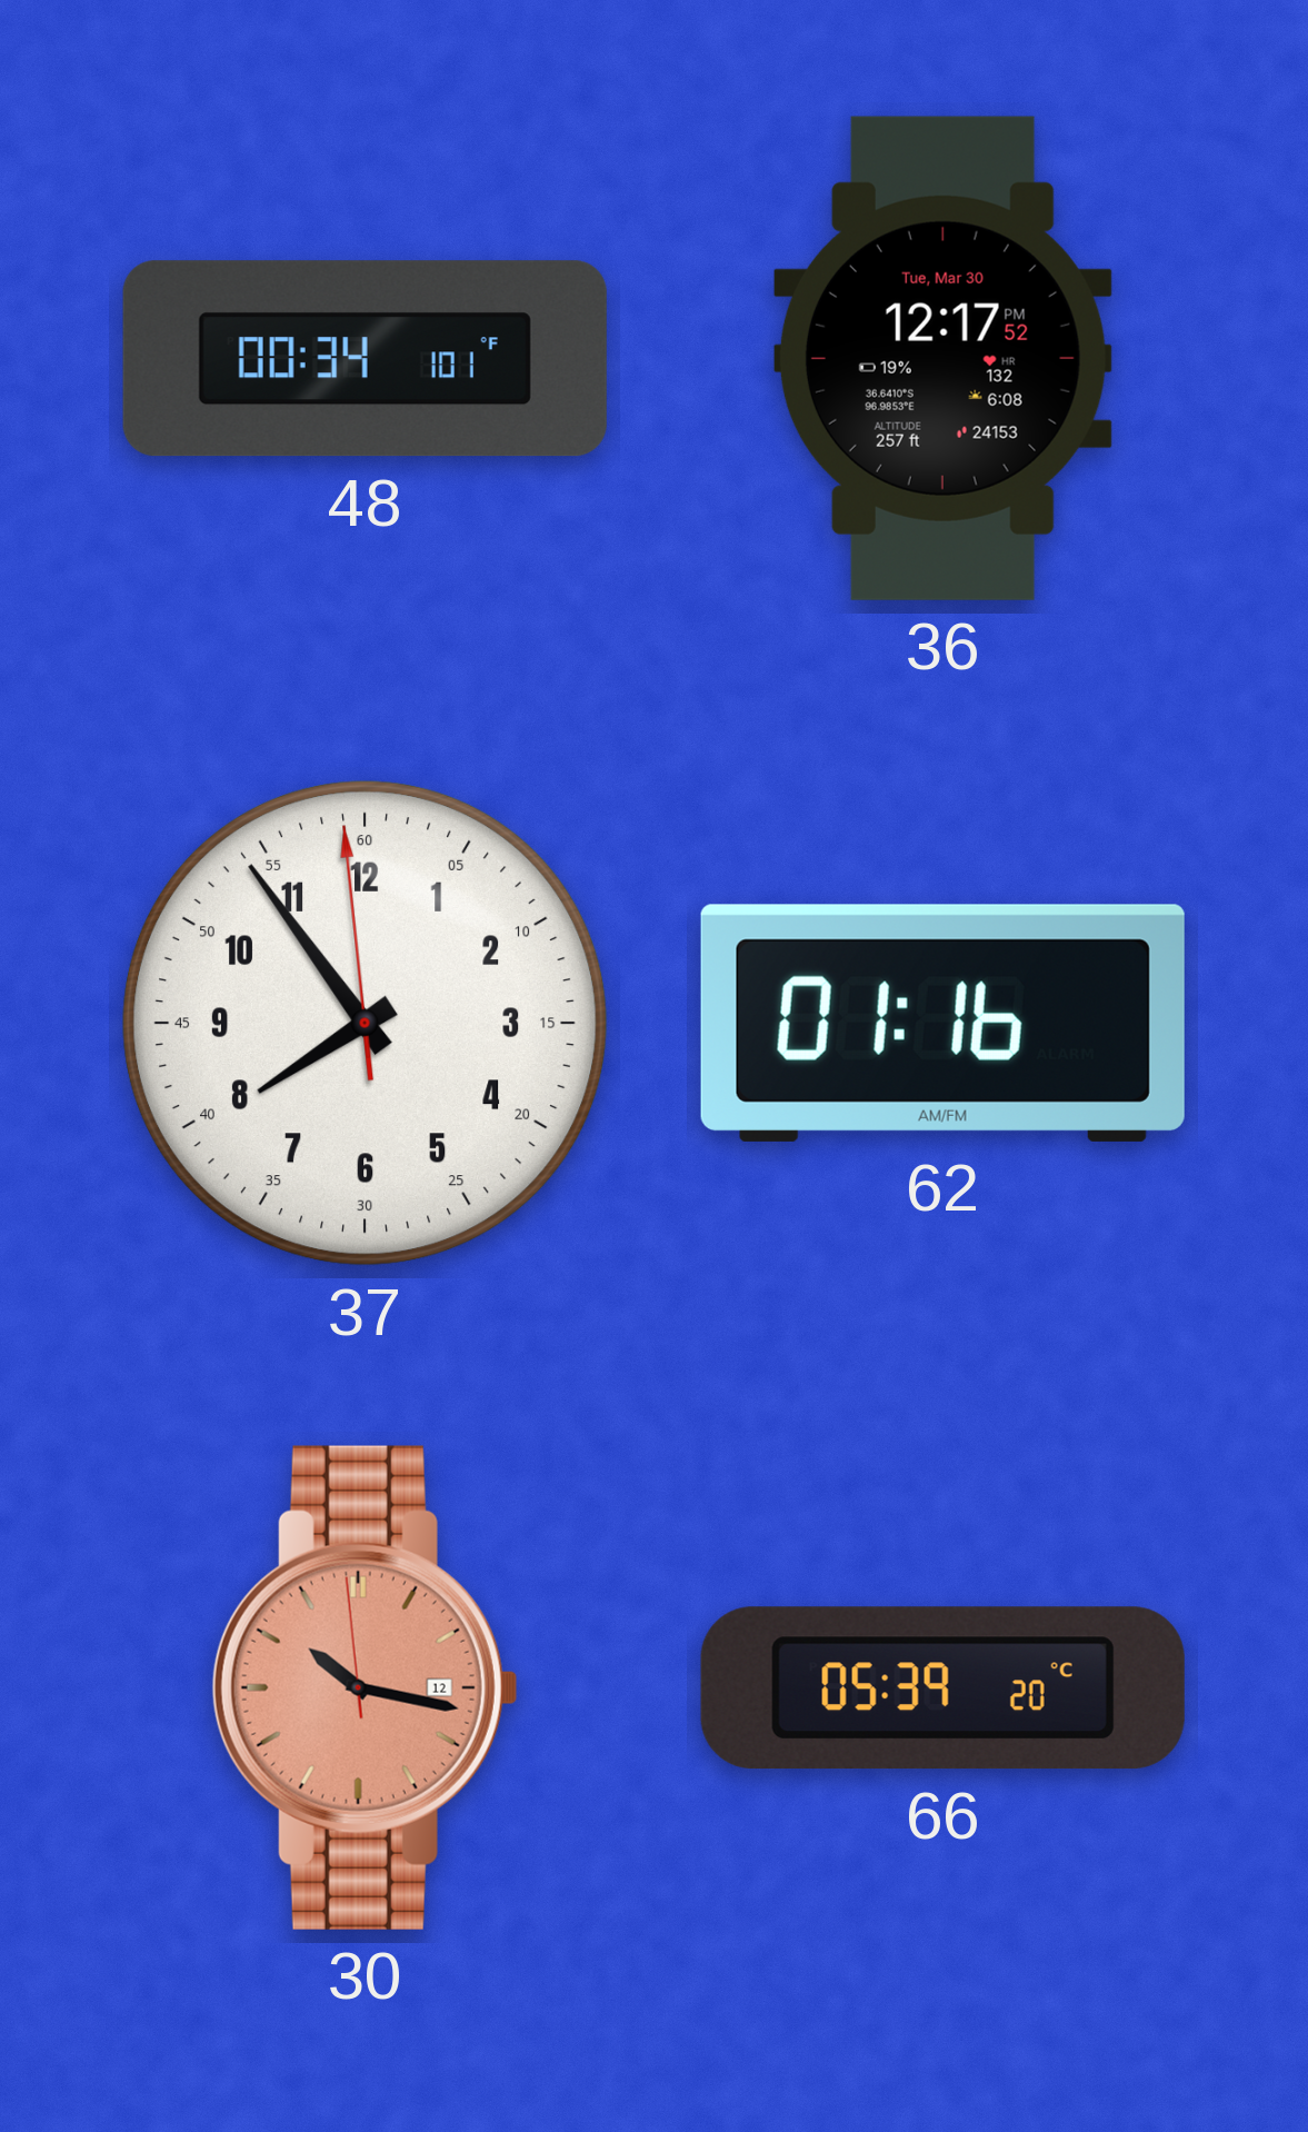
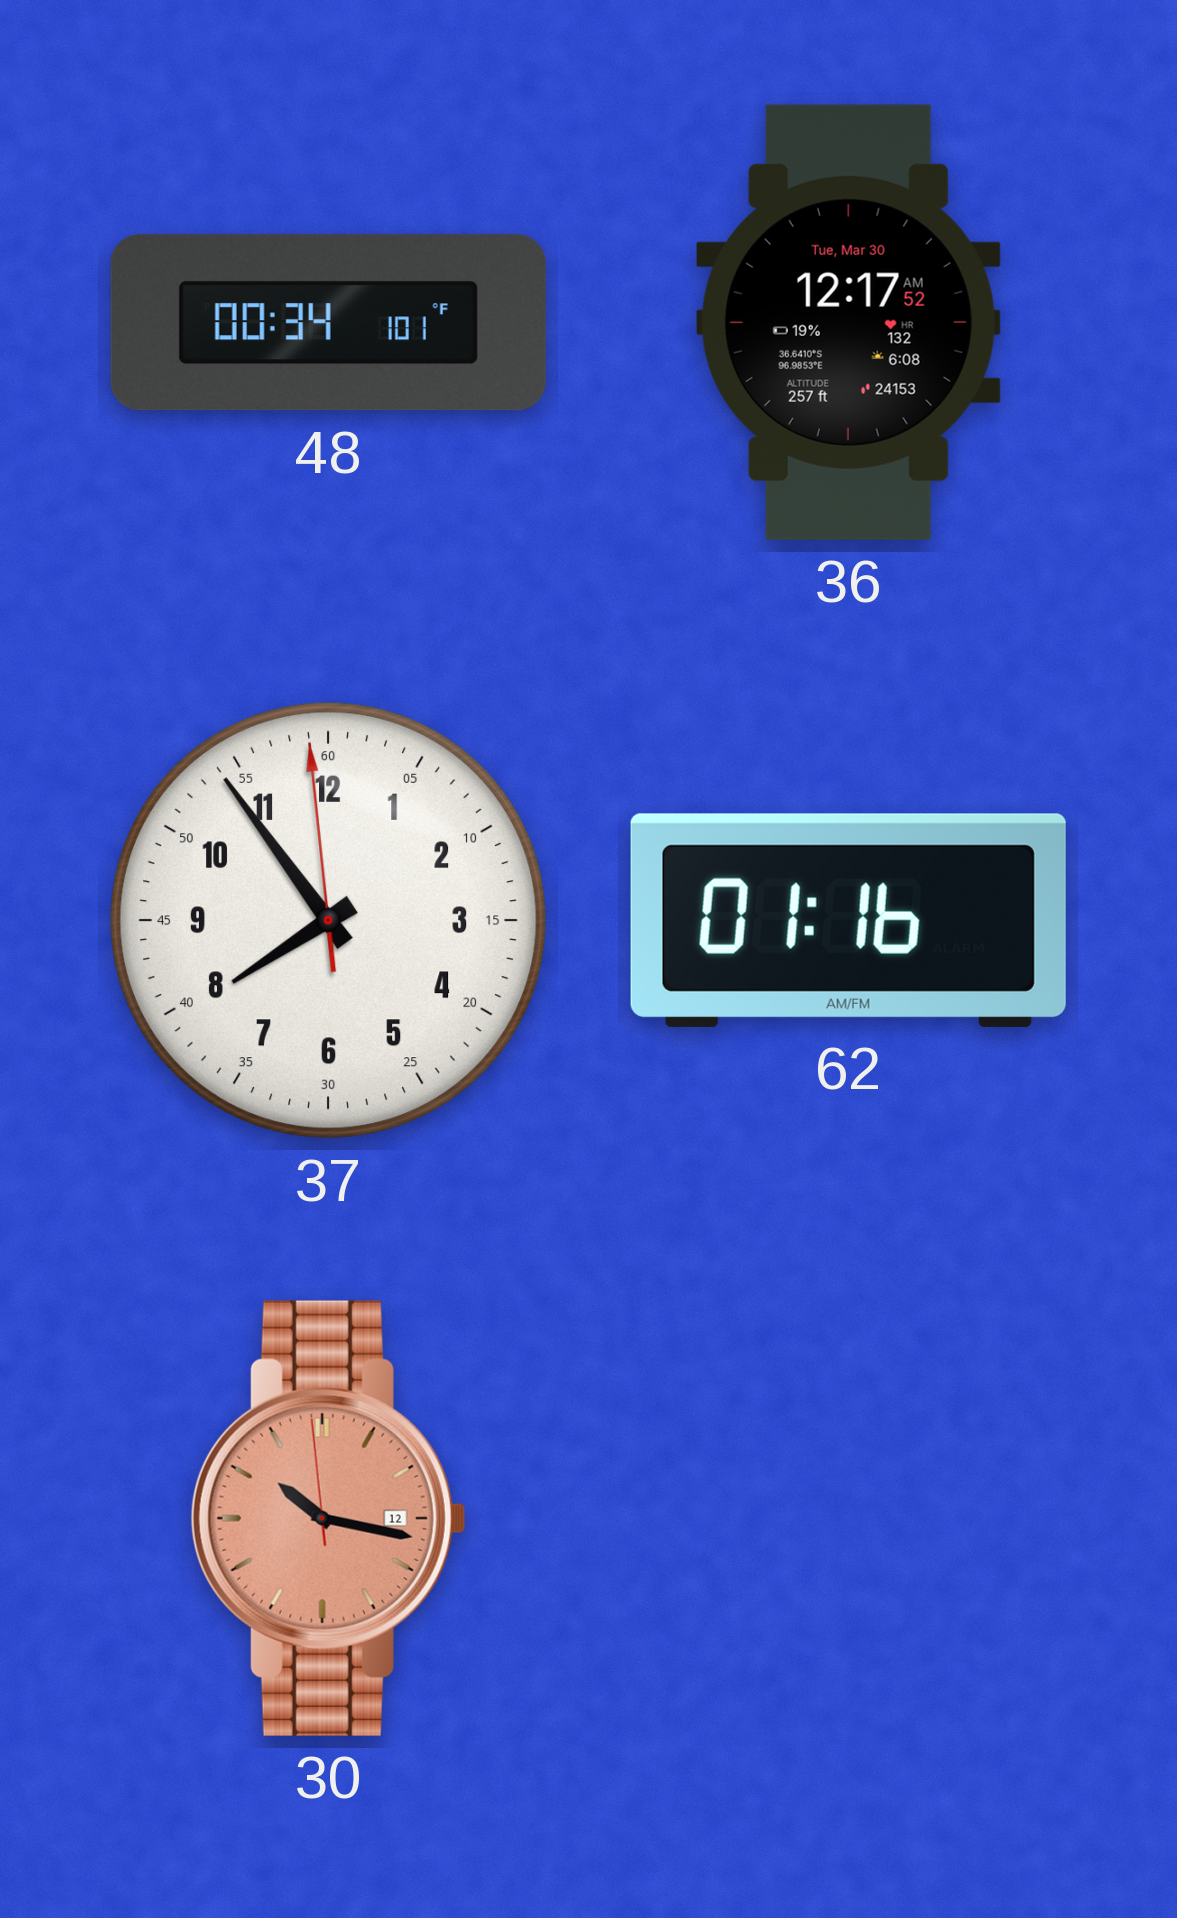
36: 12:17:52 PM -> 12:17:52 AM (848, 322)
66: 05:39 -> none (942, 1688)
